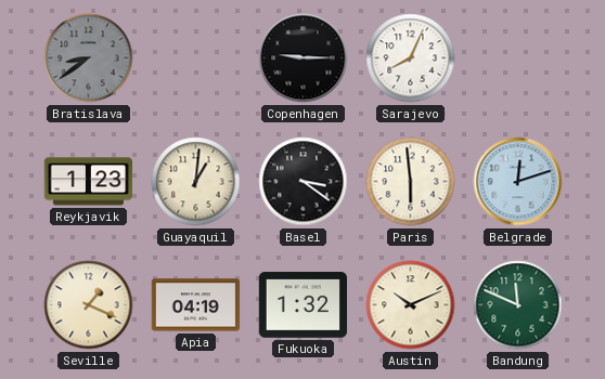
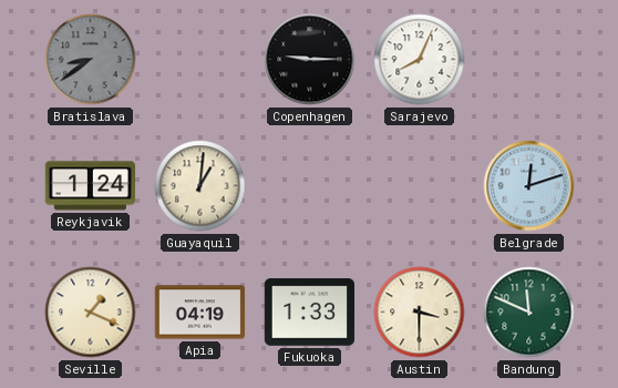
Reykjavik: 1:23 -> 1:24 (91, 186)
Basel: 3:21 -> none (304, 182)
Paris: 5:59 -> none (411, 182)
Fukuoka: 1:32 -> 1:33 (310, 313)
Austin: 10:11 -> 3:30 (420, 313)
